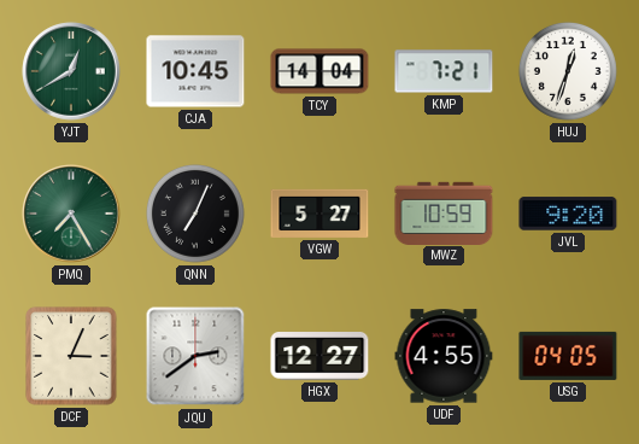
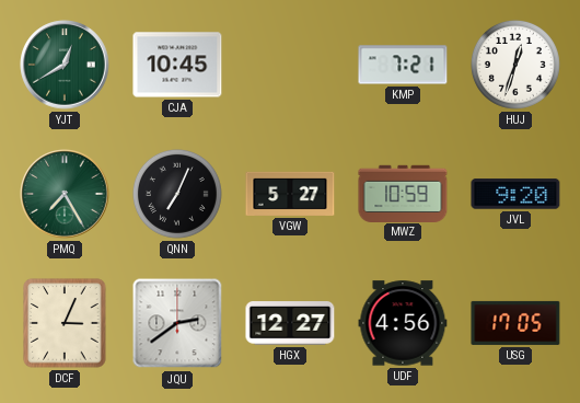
TCY: 14:04 -> none (319, 71)
UDF: 4:55 -> 4:56 (403, 323)
USG: 04:05 -> 17:05 (515, 323)
